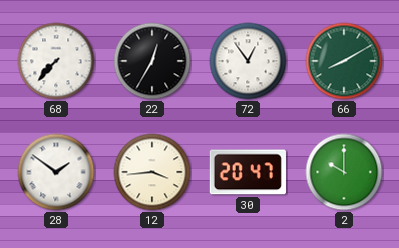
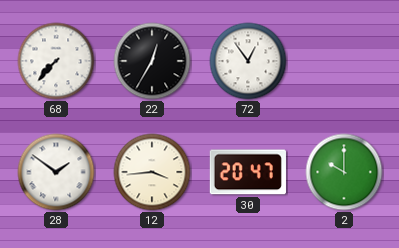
66: 8:10 -> none (344, 61)
